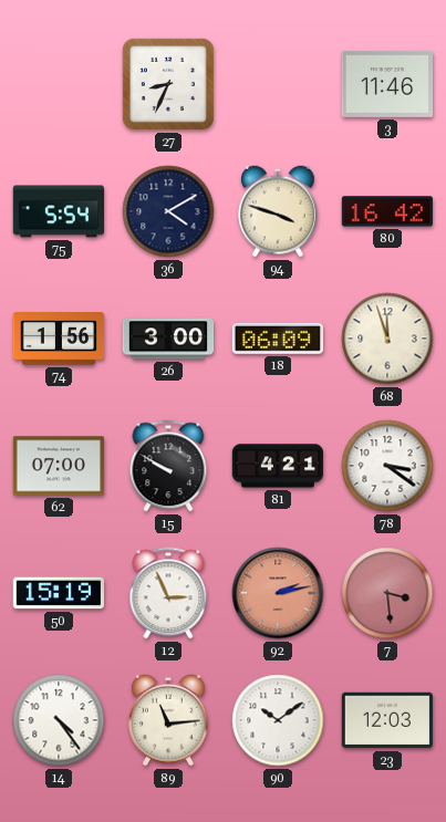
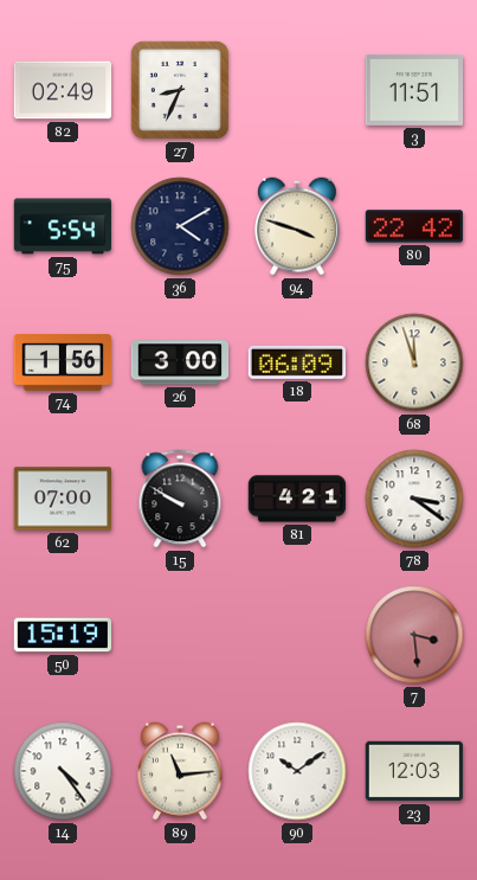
82: none -> 02:49 (63, 90)
3: 11:46 -> 11:51 (414, 90)
80: 16:42 -> 22:42 (414, 226)
12: 2:56 -> none (168, 593)
92: 2:13 -> none (278, 593)
